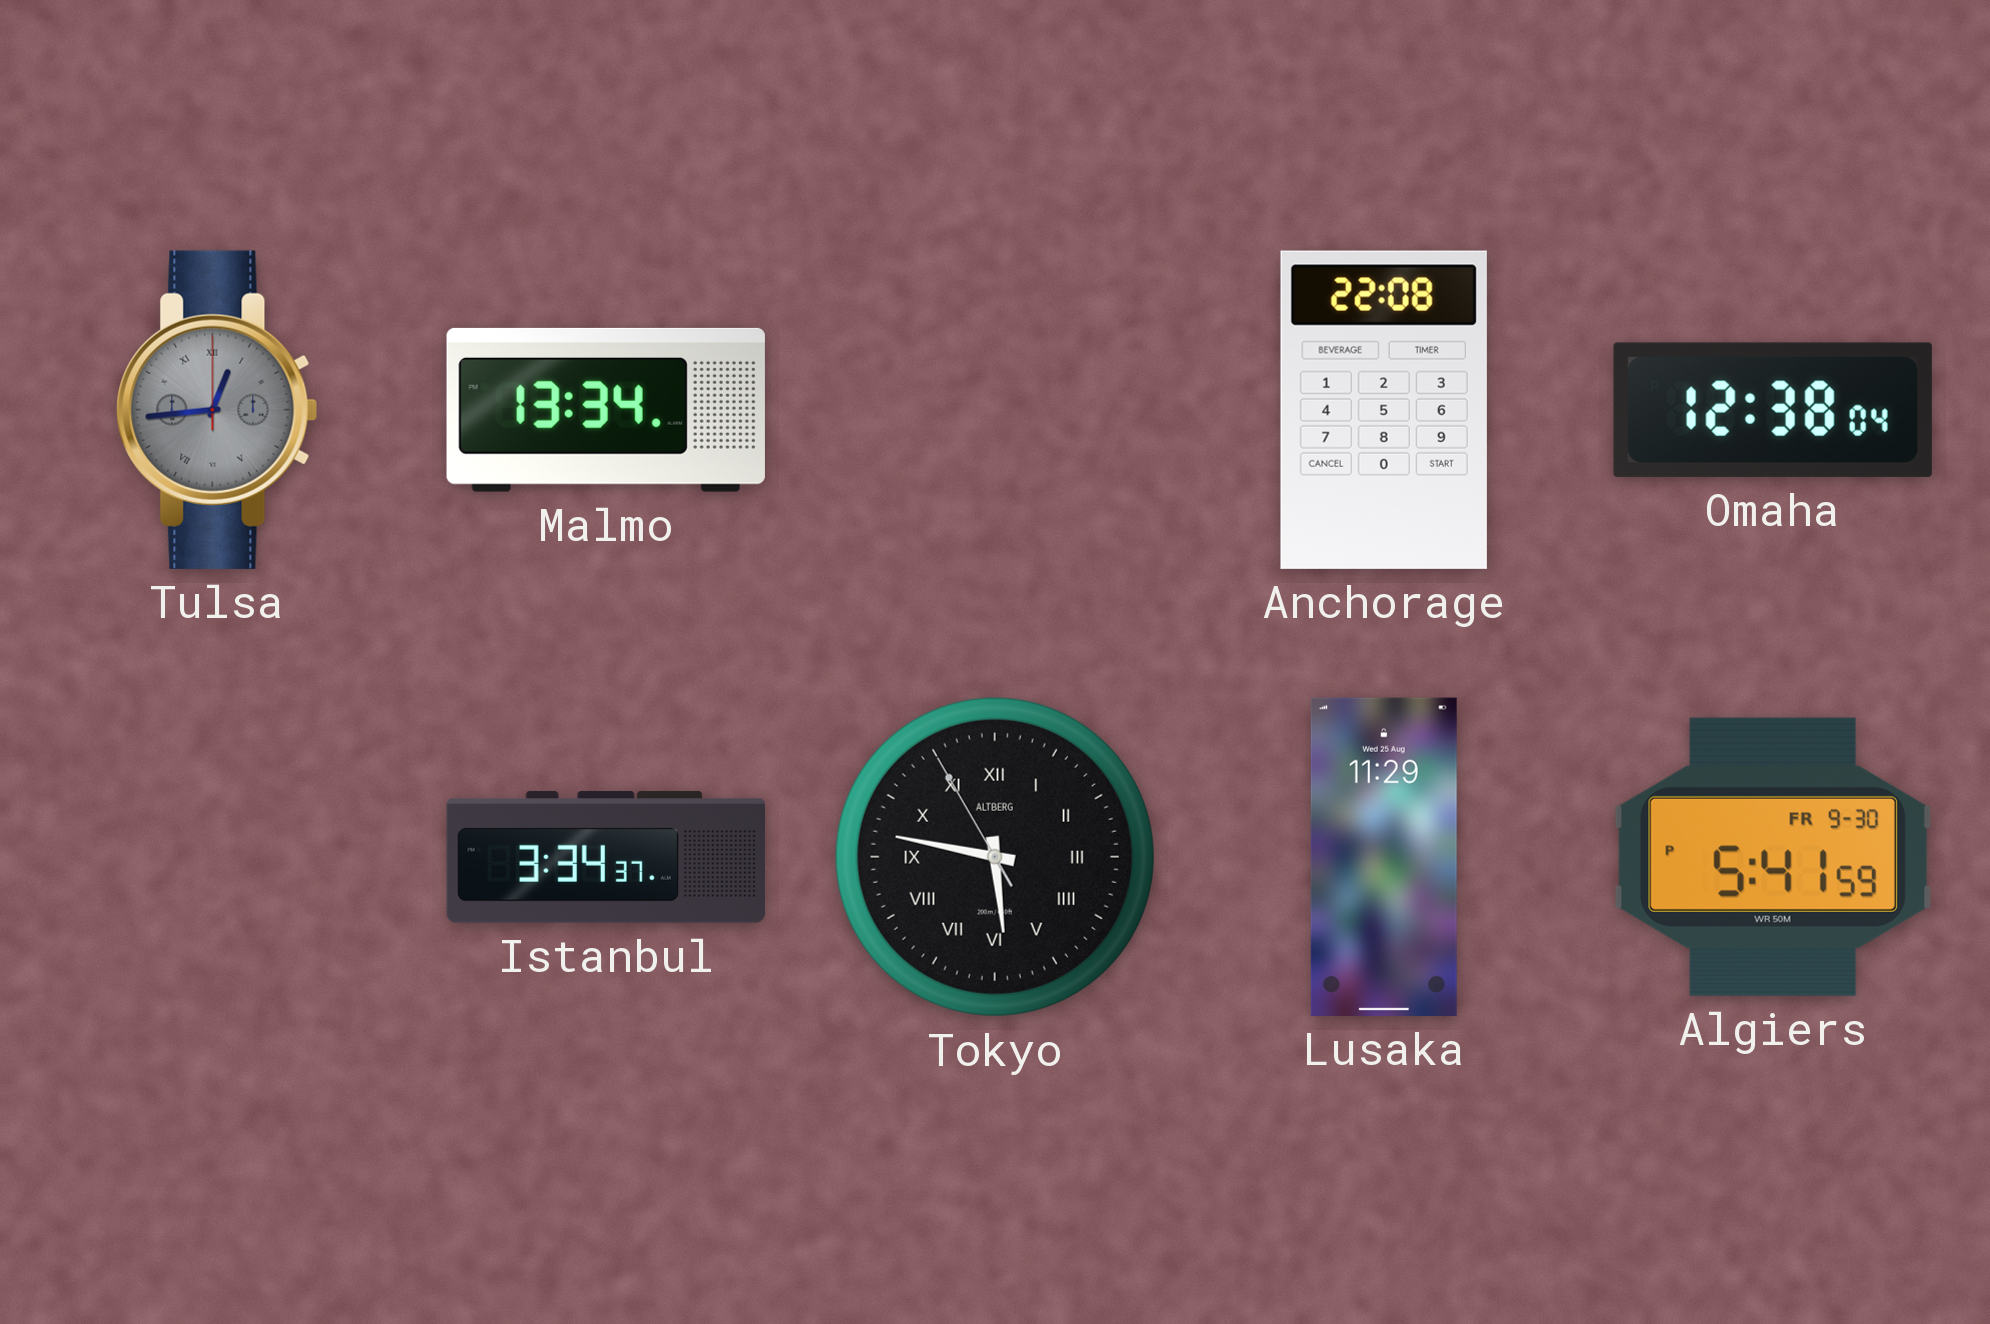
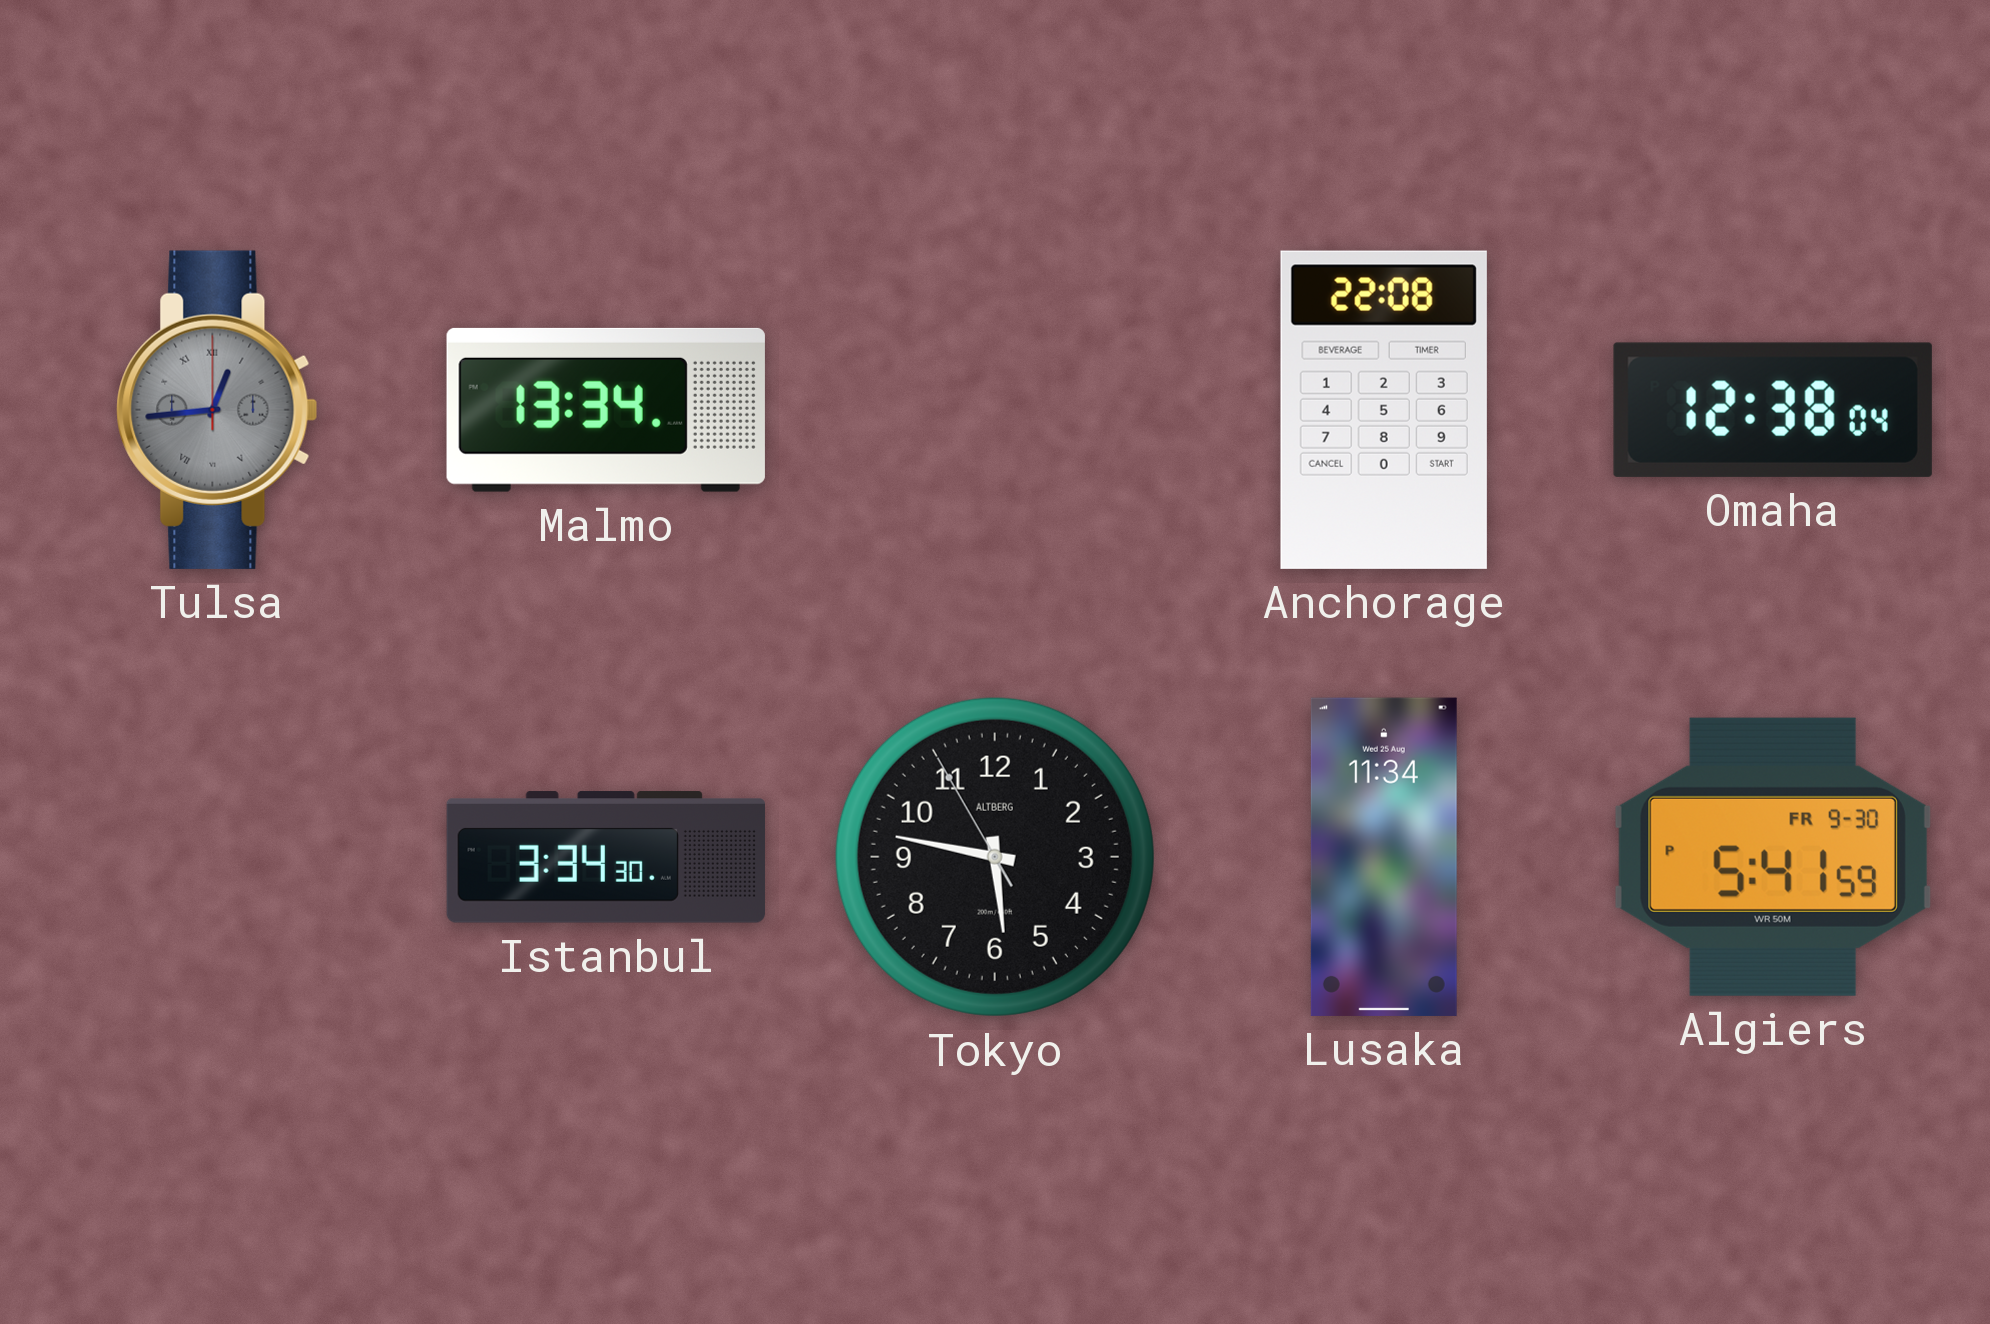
Istanbul: 3:34:37 -> 3:34:30 (606, 857)
Tokyo numerals: Roman -> Arabic (995, 857)
Lusaka: 11:29 -> 11:34 (1384, 857)
